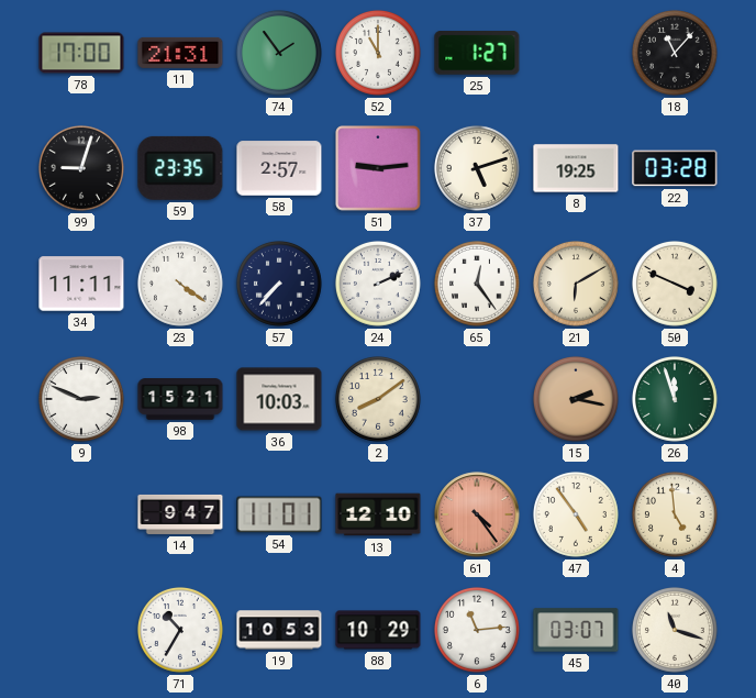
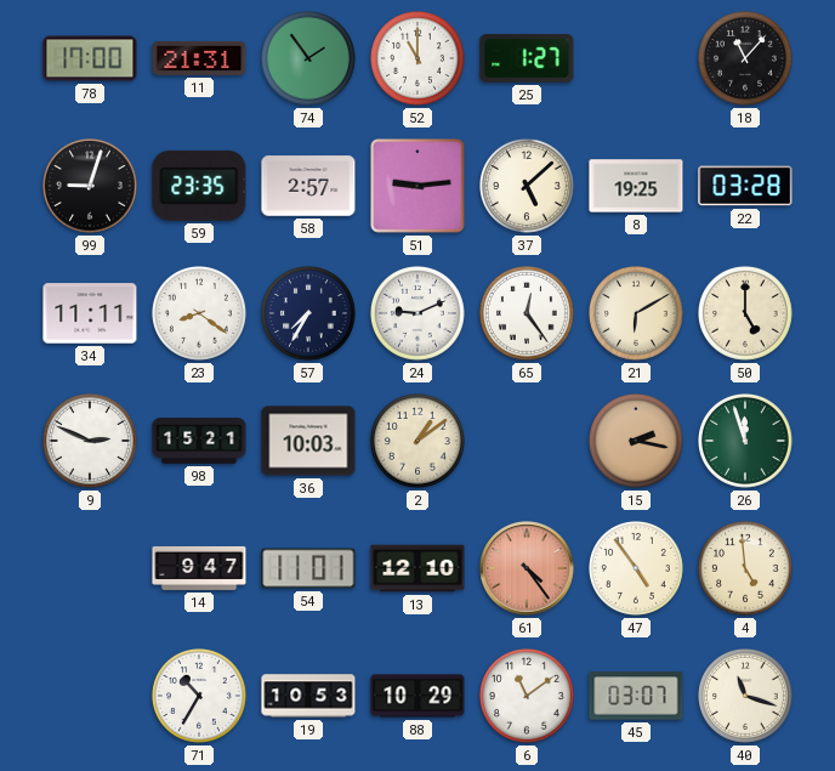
37: 5:12 -> 5:08 (527, 187)
23: 4:21 -> 8:21 (199, 314)
57: 7:37 -> 7:35 (308, 314)
24: 2:11 -> 9:11 (417, 314)
50: 3:49 -> 5:00 (745, 314)
2: 8:09 -> 1:09 (417, 442)
6: 11:14 -> 11:09 (527, 697)
